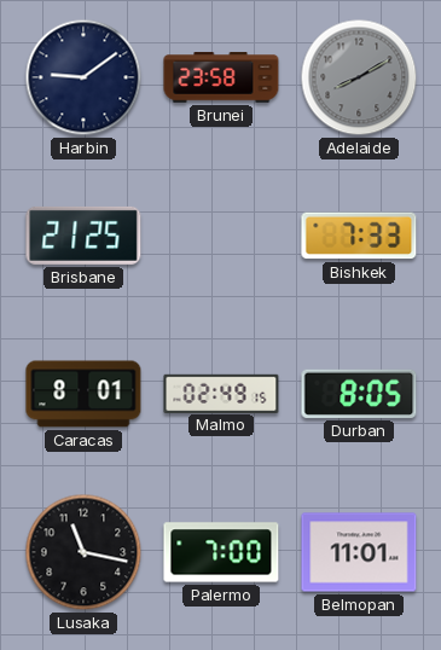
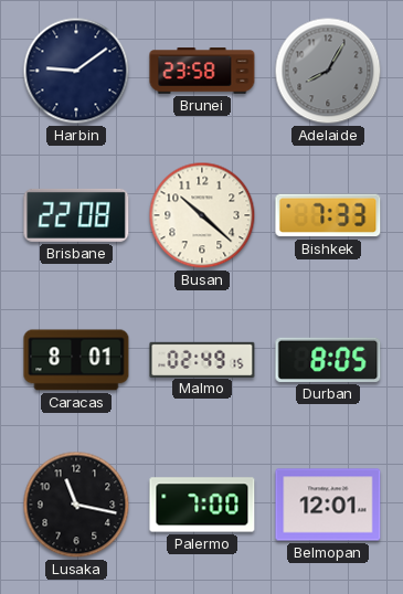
Adelaide: 8:10 -> 8:05 (328, 71)
Brisbane: 21:25 -> 22:08 (76, 215)
Busan: none -> 10:22 (202, 215)
Belmopan: 11:01 -> 12:01 (328, 505)
